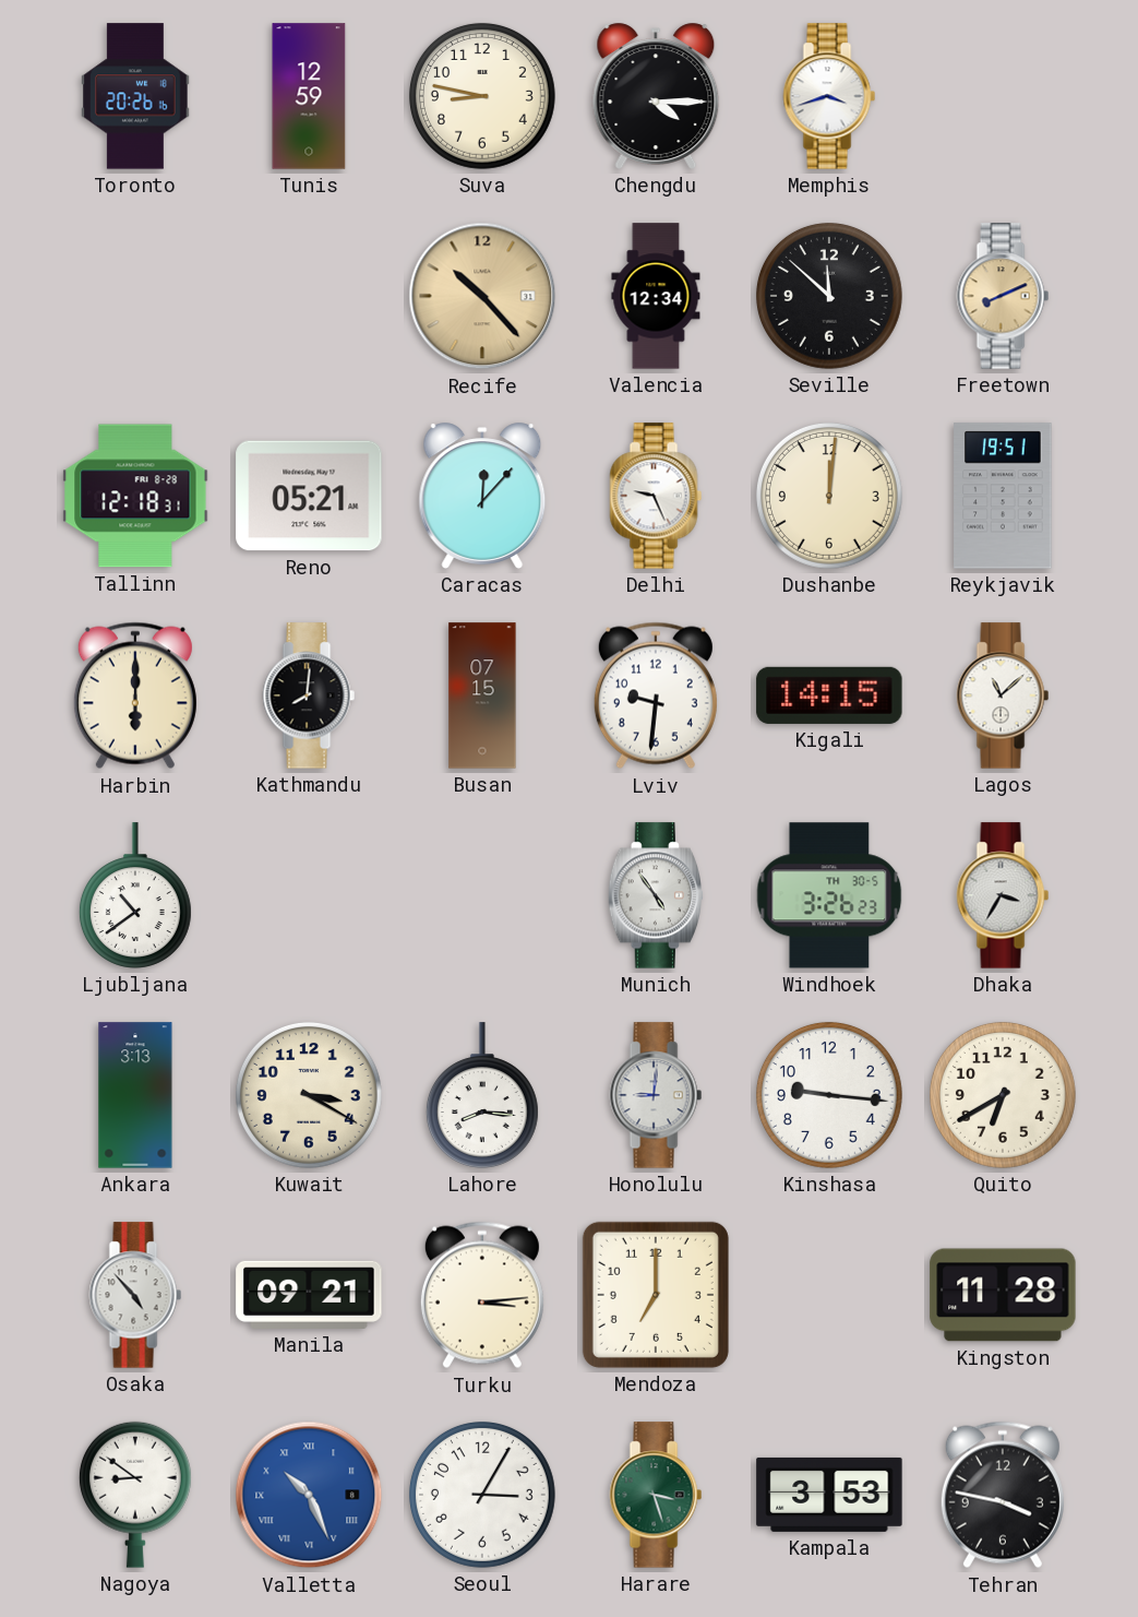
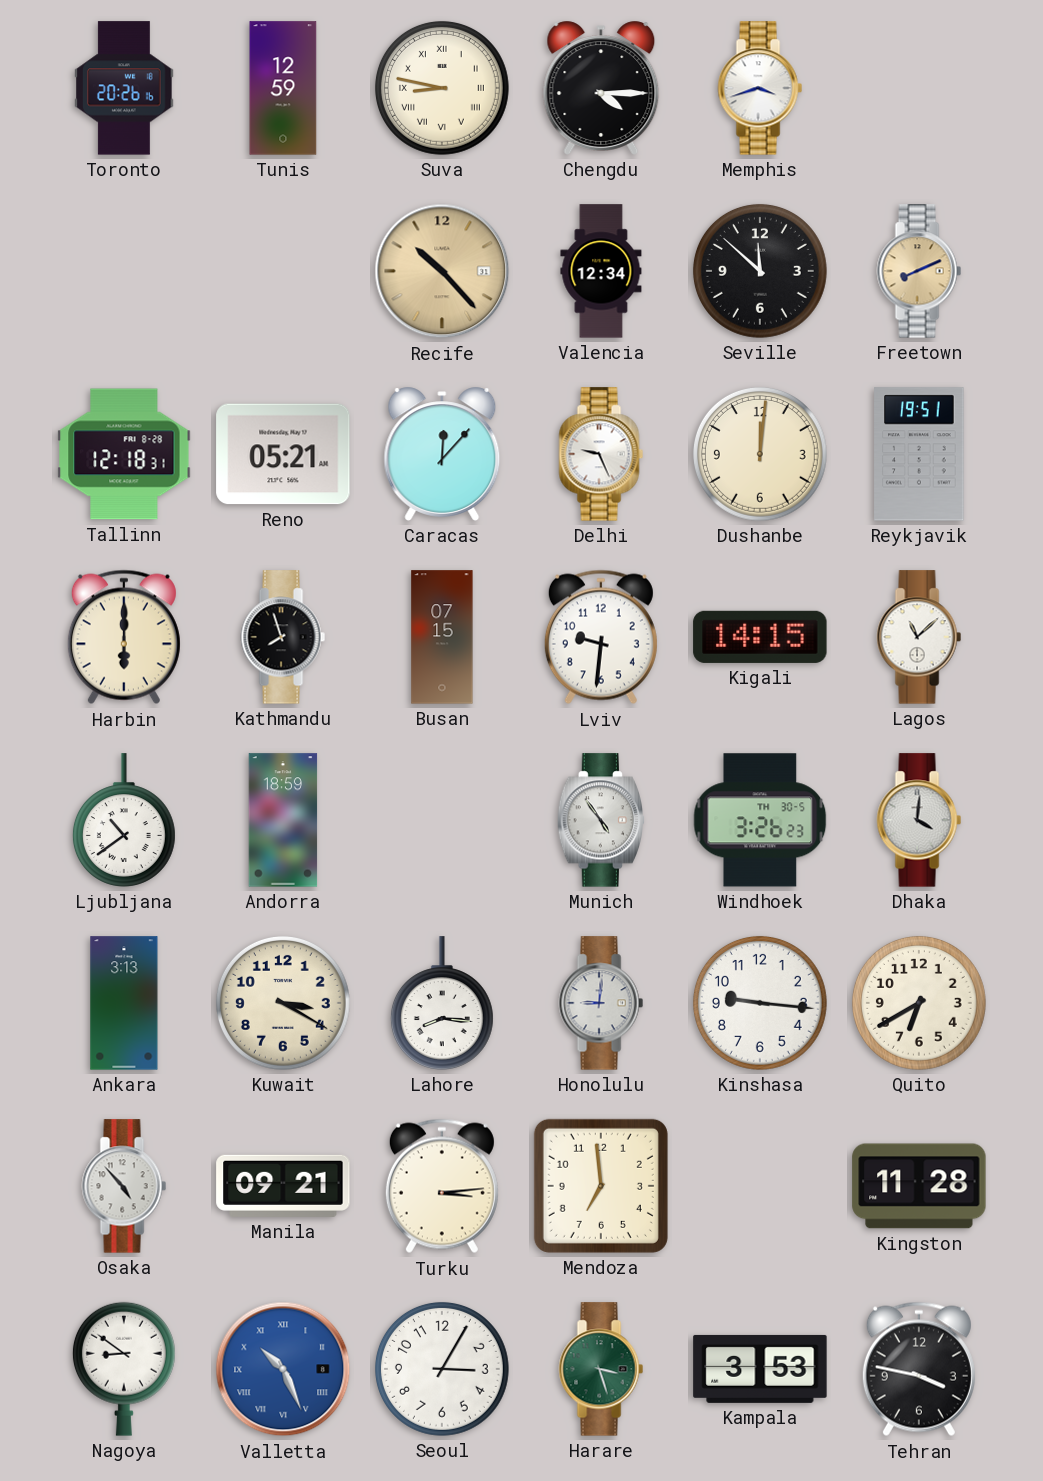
Suva numerals: Arabic -> Roman (442, 88)
Kathmandu: 8:01 -> 7:57 (283, 637)
Andorra: none -> 18:59 (283, 820)
Dhaka: 3:35 -> 4:01 (919, 820)
Mendoza: 7:00 -> 6:59 (601, 1186)
